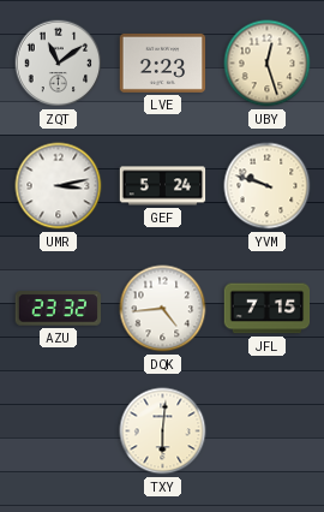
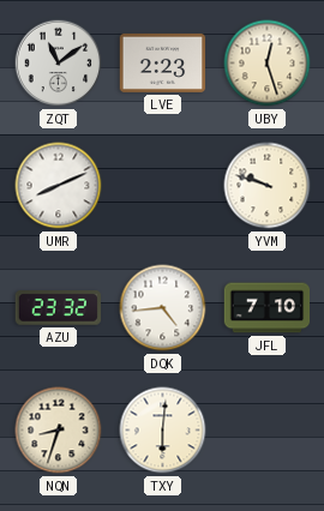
UMR: 3:13 -> 8:11 (59, 186)
GEF: 5:24 -> none (163, 186)
JFL: 7:15 -> 7:10 (268, 308)
NQN: none -> 8:33 (59, 431)
